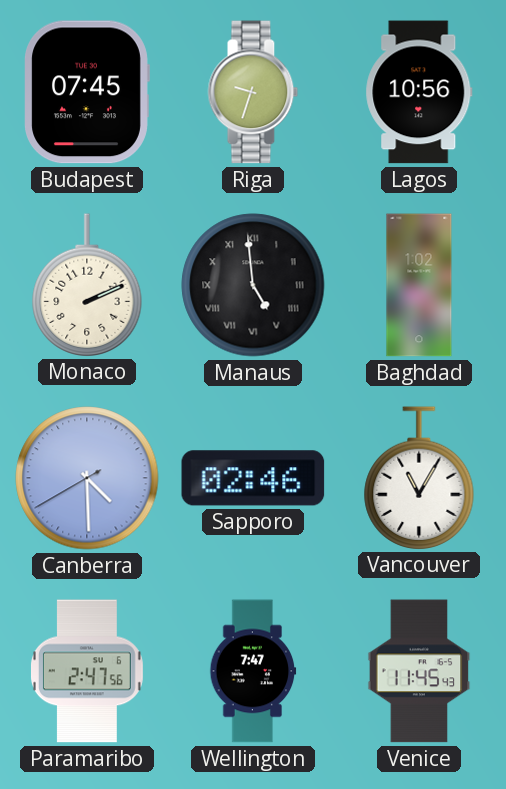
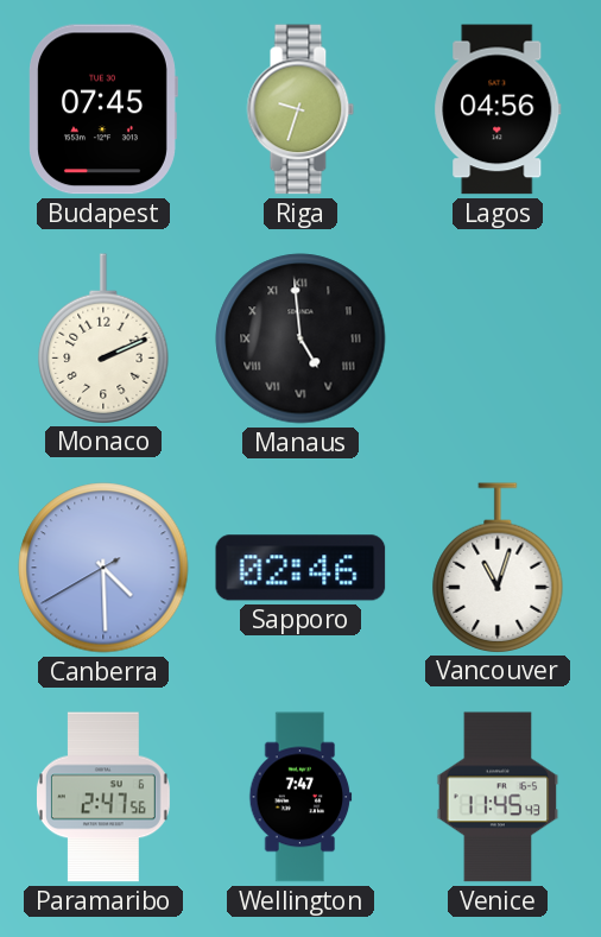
Lagos: 10:56 -> 04:56 (498, 109)
Baghdad: 1:02 -> none (419, 285)
Vancouver: 11:05 -> 11:03 (498, 568)
